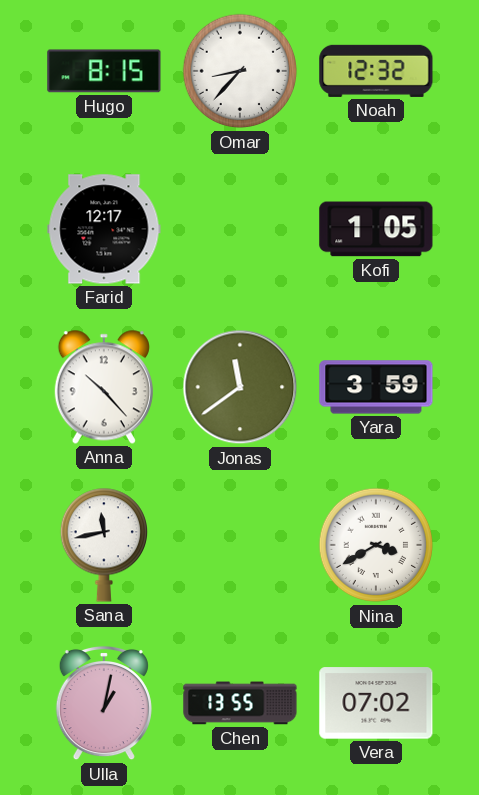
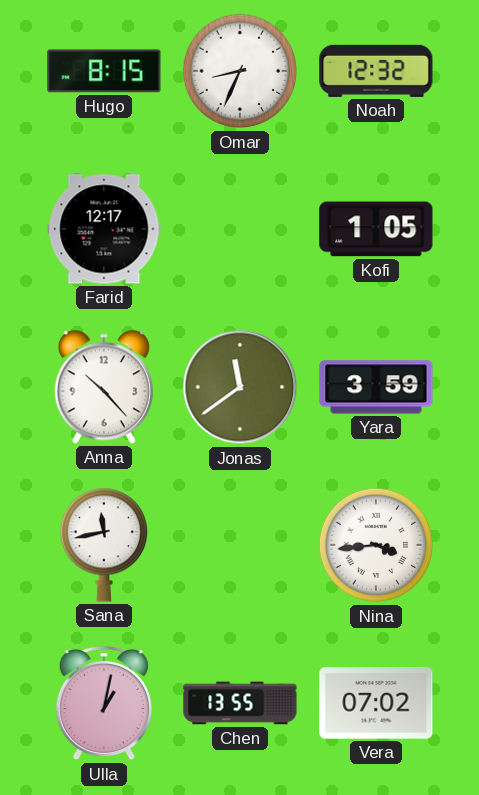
Omar: 8:37 -> 8:34 (240, 71)
Nina: 3:40 -> 3:44 (376, 545)
